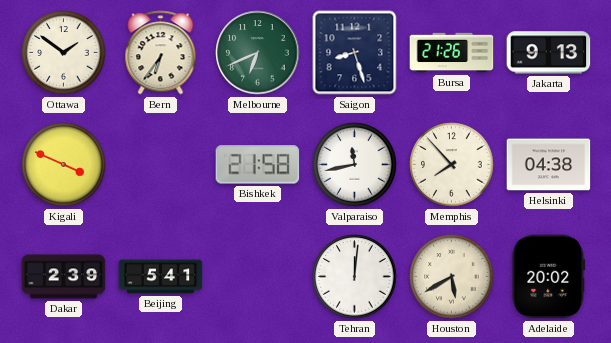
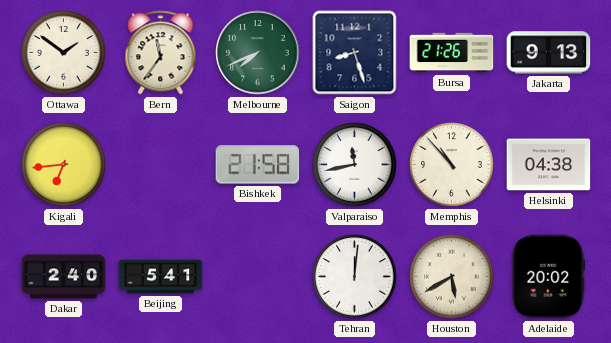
Bern: 6:36 -> 11:36 (161, 53)
Melbourne: 6:41 -> 7:41 (258, 53)
Kigali: 3:49 -> 6:44 (64, 165)
Memphis: 7:53 -> 10:53 (452, 165)
Dakar: 2:39 -> 2:40 (64, 277)
